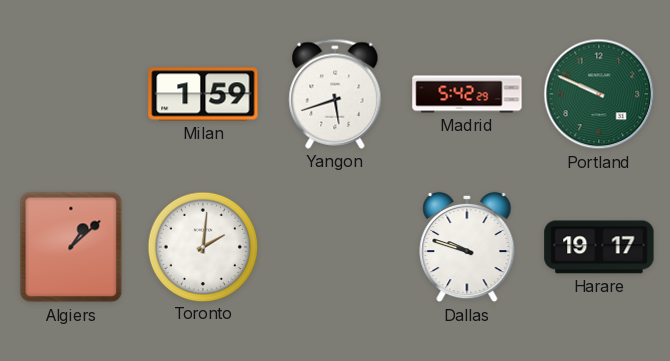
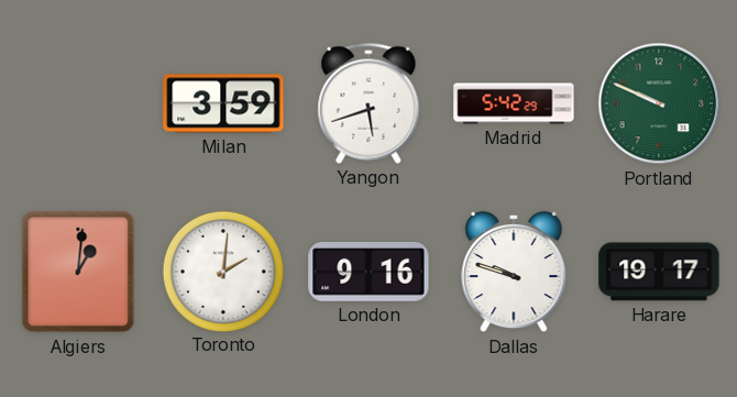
Milan: 1:59 -> 3:59 (223, 103)
Algiers: 1:08 -> 1:01 (78, 272)
London: none -> 9:16 (369, 273)
